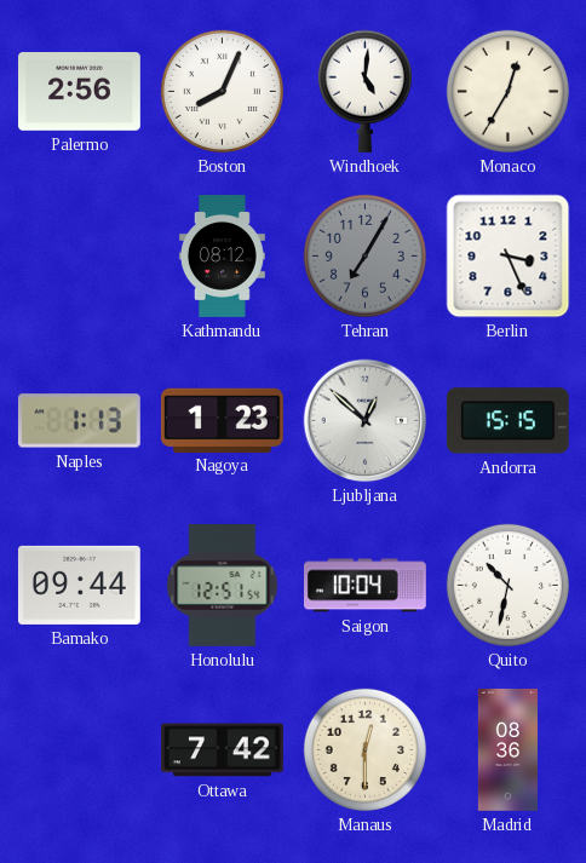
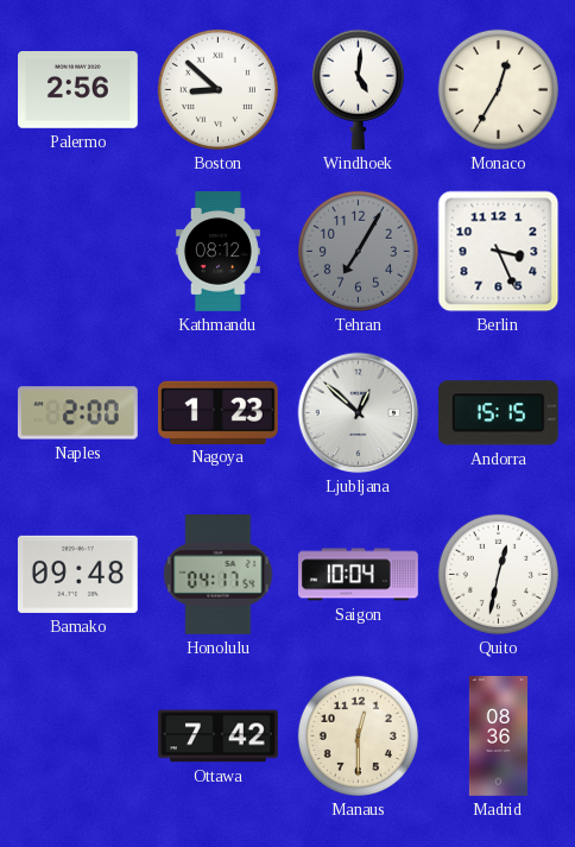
Boston: 8:04 -> 8:52 (217, 89)
Naples: 1:13 -> 2:00 (77, 413)
Bamako: 09:44 -> 09:48 (77, 574)
Honolulu: 12:51 -> 04:17 (219, 575)
Quito: 10:32 -> 12:32 (498, 574)
